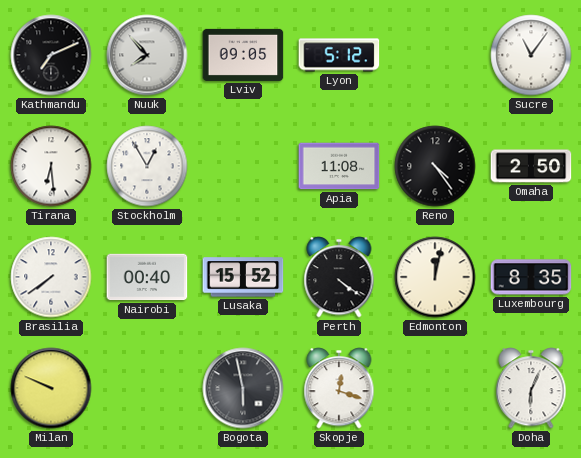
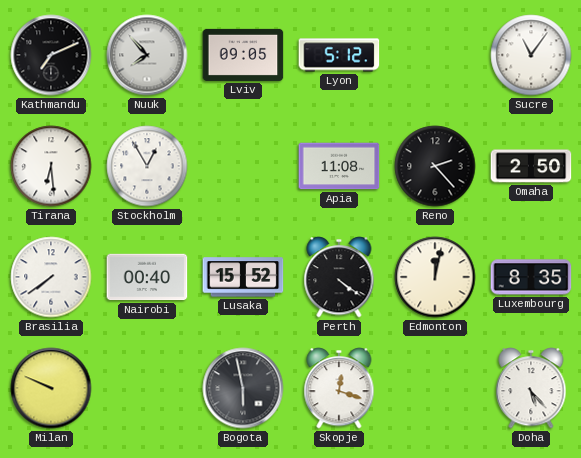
Reno: 4:24 -> 2:23 (435, 166)
Doha: 6:04 -> 5:23 (531, 388)
